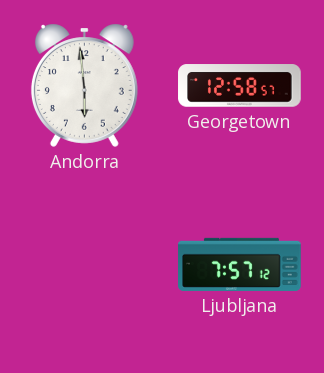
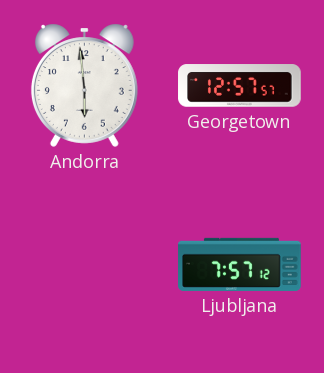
Georgetown: 12:58 -> 12:57 (240, 86)
